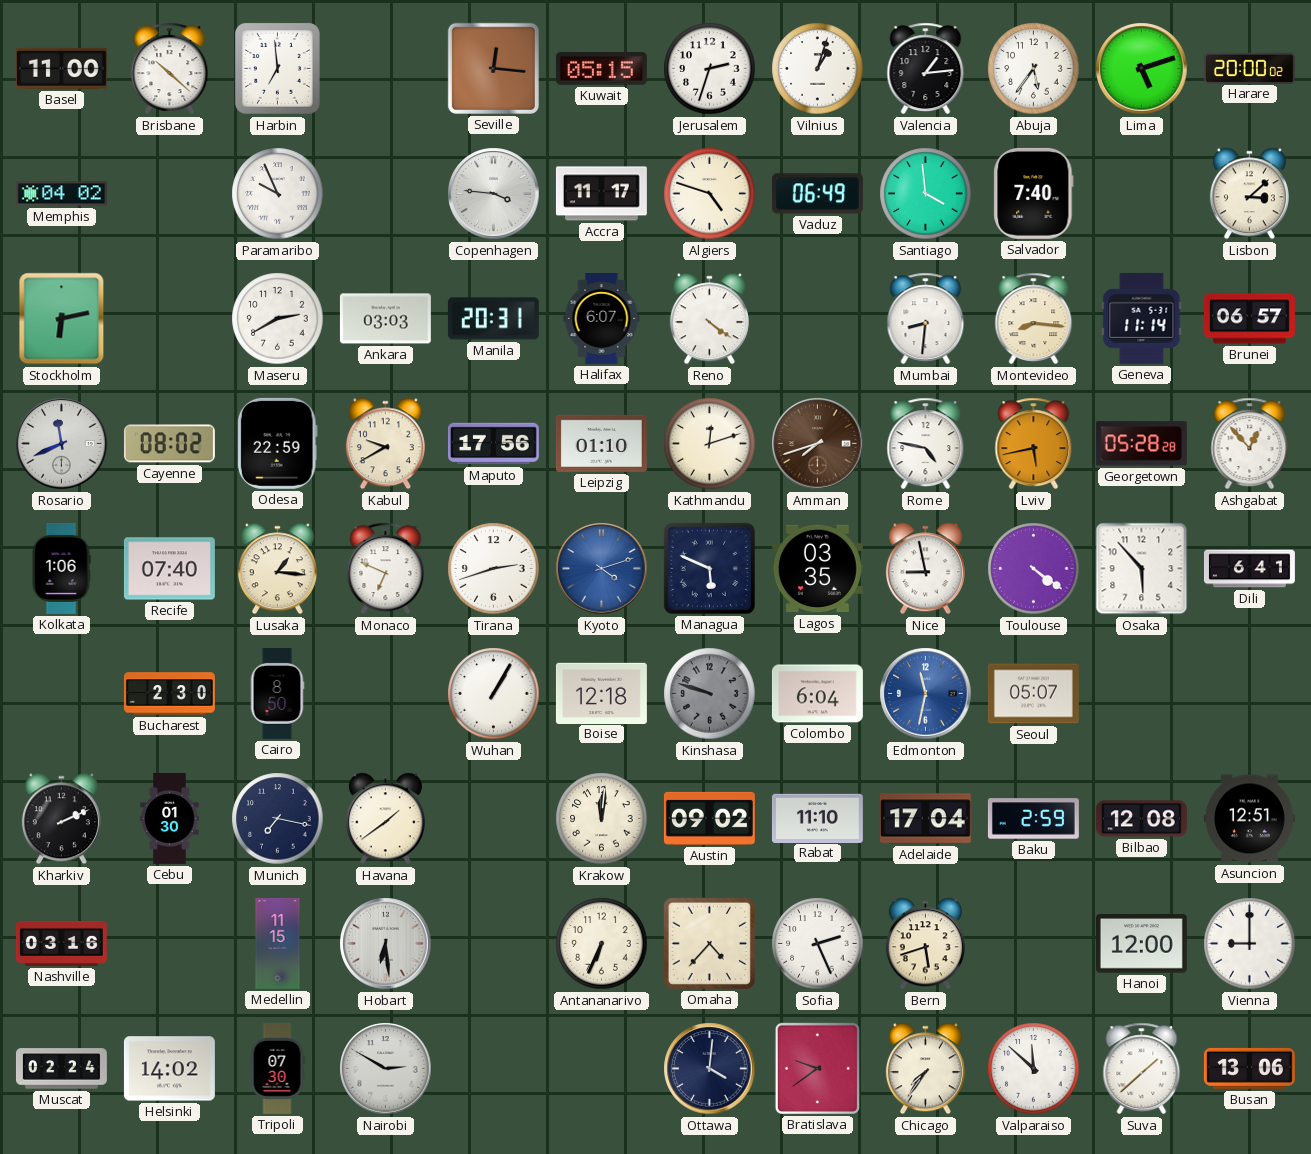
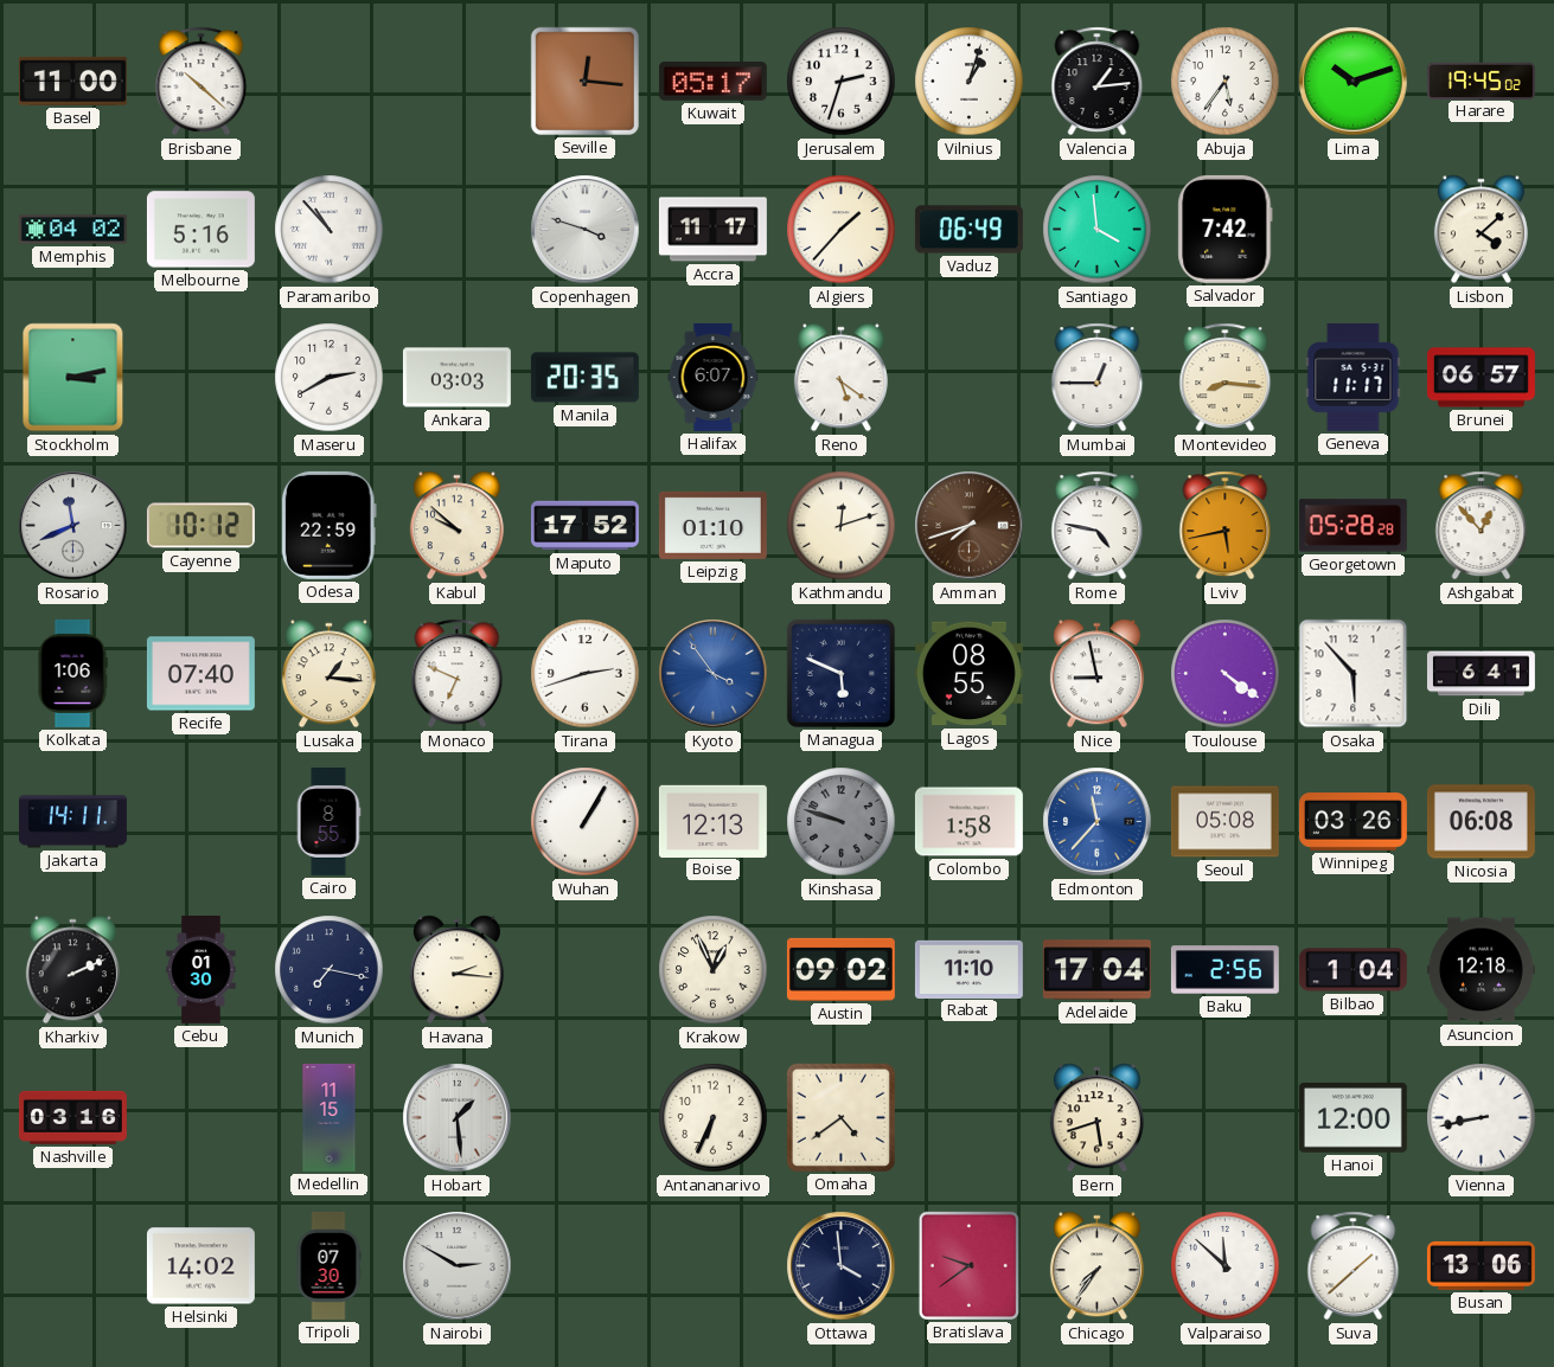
Harbin: 6:59 -> none (277, 68)
Kuwait: 05:15 -> 05:17 (712, 82)
Lima: 5:12 -> 10:12 (1354, 82)
Harare: 20:00 -> 19:45 (1481, 81)
Melbourne: none -> 5:16 (200, 230)
Paramaribo: 9:56 -> 10:53 (330, 230)
Copenhagen: 3:46 -> 3:48 (586, 230)
Algiers: 4:48 -> 1:37 (842, 230)
Salvador: 7:40 -> 7:42 (1226, 229)
Lisbon: 3:08 -> 4:08 (1481, 230)
Stockholm: 6:13 -> 3:13 (73, 378)
Manila: 20:31 -> 20:35 (584, 378)
Reno: 4:21 -> 5:21 (840, 378)
Mumbai: 8:31 -> 12:45 (1098, 378)
Geneva: 11:14 -> 11:17 (1354, 377)
Cayenne: 08:02 -> 10:12 (200, 526)
Kabul: 9:40 -> 9:52 (456, 526)
Maputo: 17:56 -> 17:52 (584, 526)
Kyoto: 4:12 -> 3:54 (714, 674)
Lagos: 03:35 -> 08:55 (968, 674)
Jakarta: none -> 14:11 (72, 822)
Bucharest: 2:30 -> none (169, 694)
Cairo: 8:50 -> 8:55 (328, 821)
Boise: 12:18 -> 12:13 (712, 821)
Colombo: 6:04 -> 1:58 (968, 822)
Edmonton: 11:32 -> 11:37 (1098, 822)
Seoul: 05:07 -> 05:08 (1224, 822)
Winnipeg: none -> 03:26 (1352, 822)
Nicosia: none -> 06:08 (1481, 822)
Havana: 1:39 -> 2:16 (456, 970)
Krakow: 12:01 -> 12:56 (714, 970)
Baku: 2:59 -> 2:56 (1224, 970)
Bilbao: 12:08 -> 1:04 (1352, 970)
Asuncion: 12:51 -> 12:18 (1481, 970)
Hobart: 6:29 -> 1:29 (458, 1118)
Omaha: 4:37 -> 4:39 (840, 1117)
Sofia: 2:26 -> none (818, 944)
Vienna: 9:00 -> 8:43 (1482, 1118)
Muscat: 02:24 -> none (61, 1069)
Ottawa: 4:01 -> 3:59 (842, 1266)
